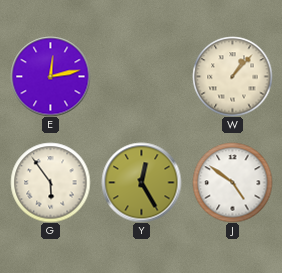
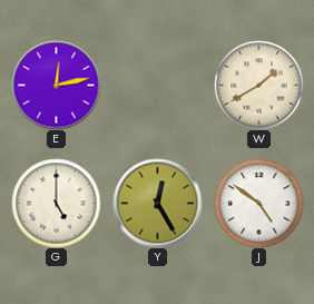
W: 1:07 -> 1:40 (258, 85)
G: 5:54 -> 5:00 (56, 203)
